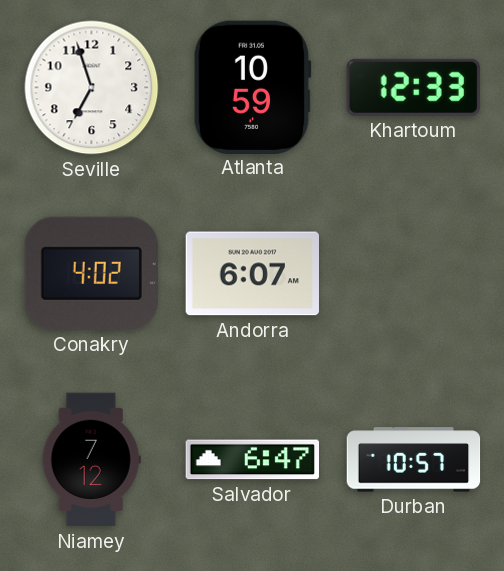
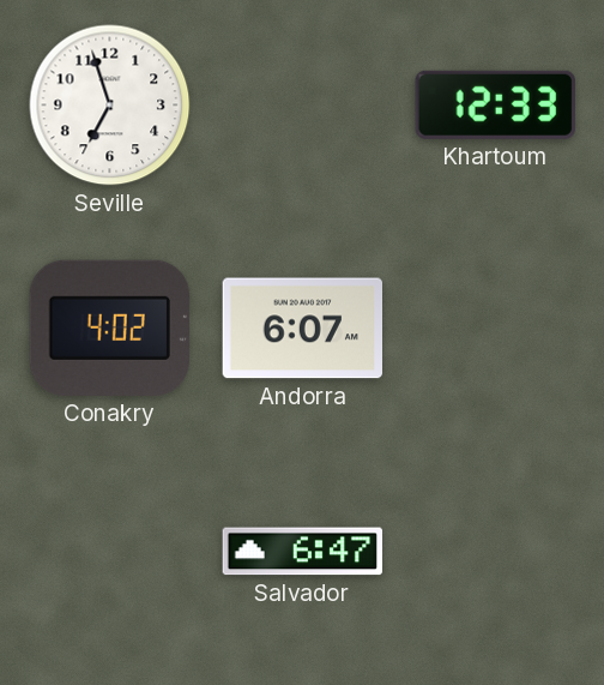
Atlanta: 10:59 -> none (252, 87)
Niamey: 7:12 -> none (91, 460)
Durban: 10:57 -> none (414, 460)
